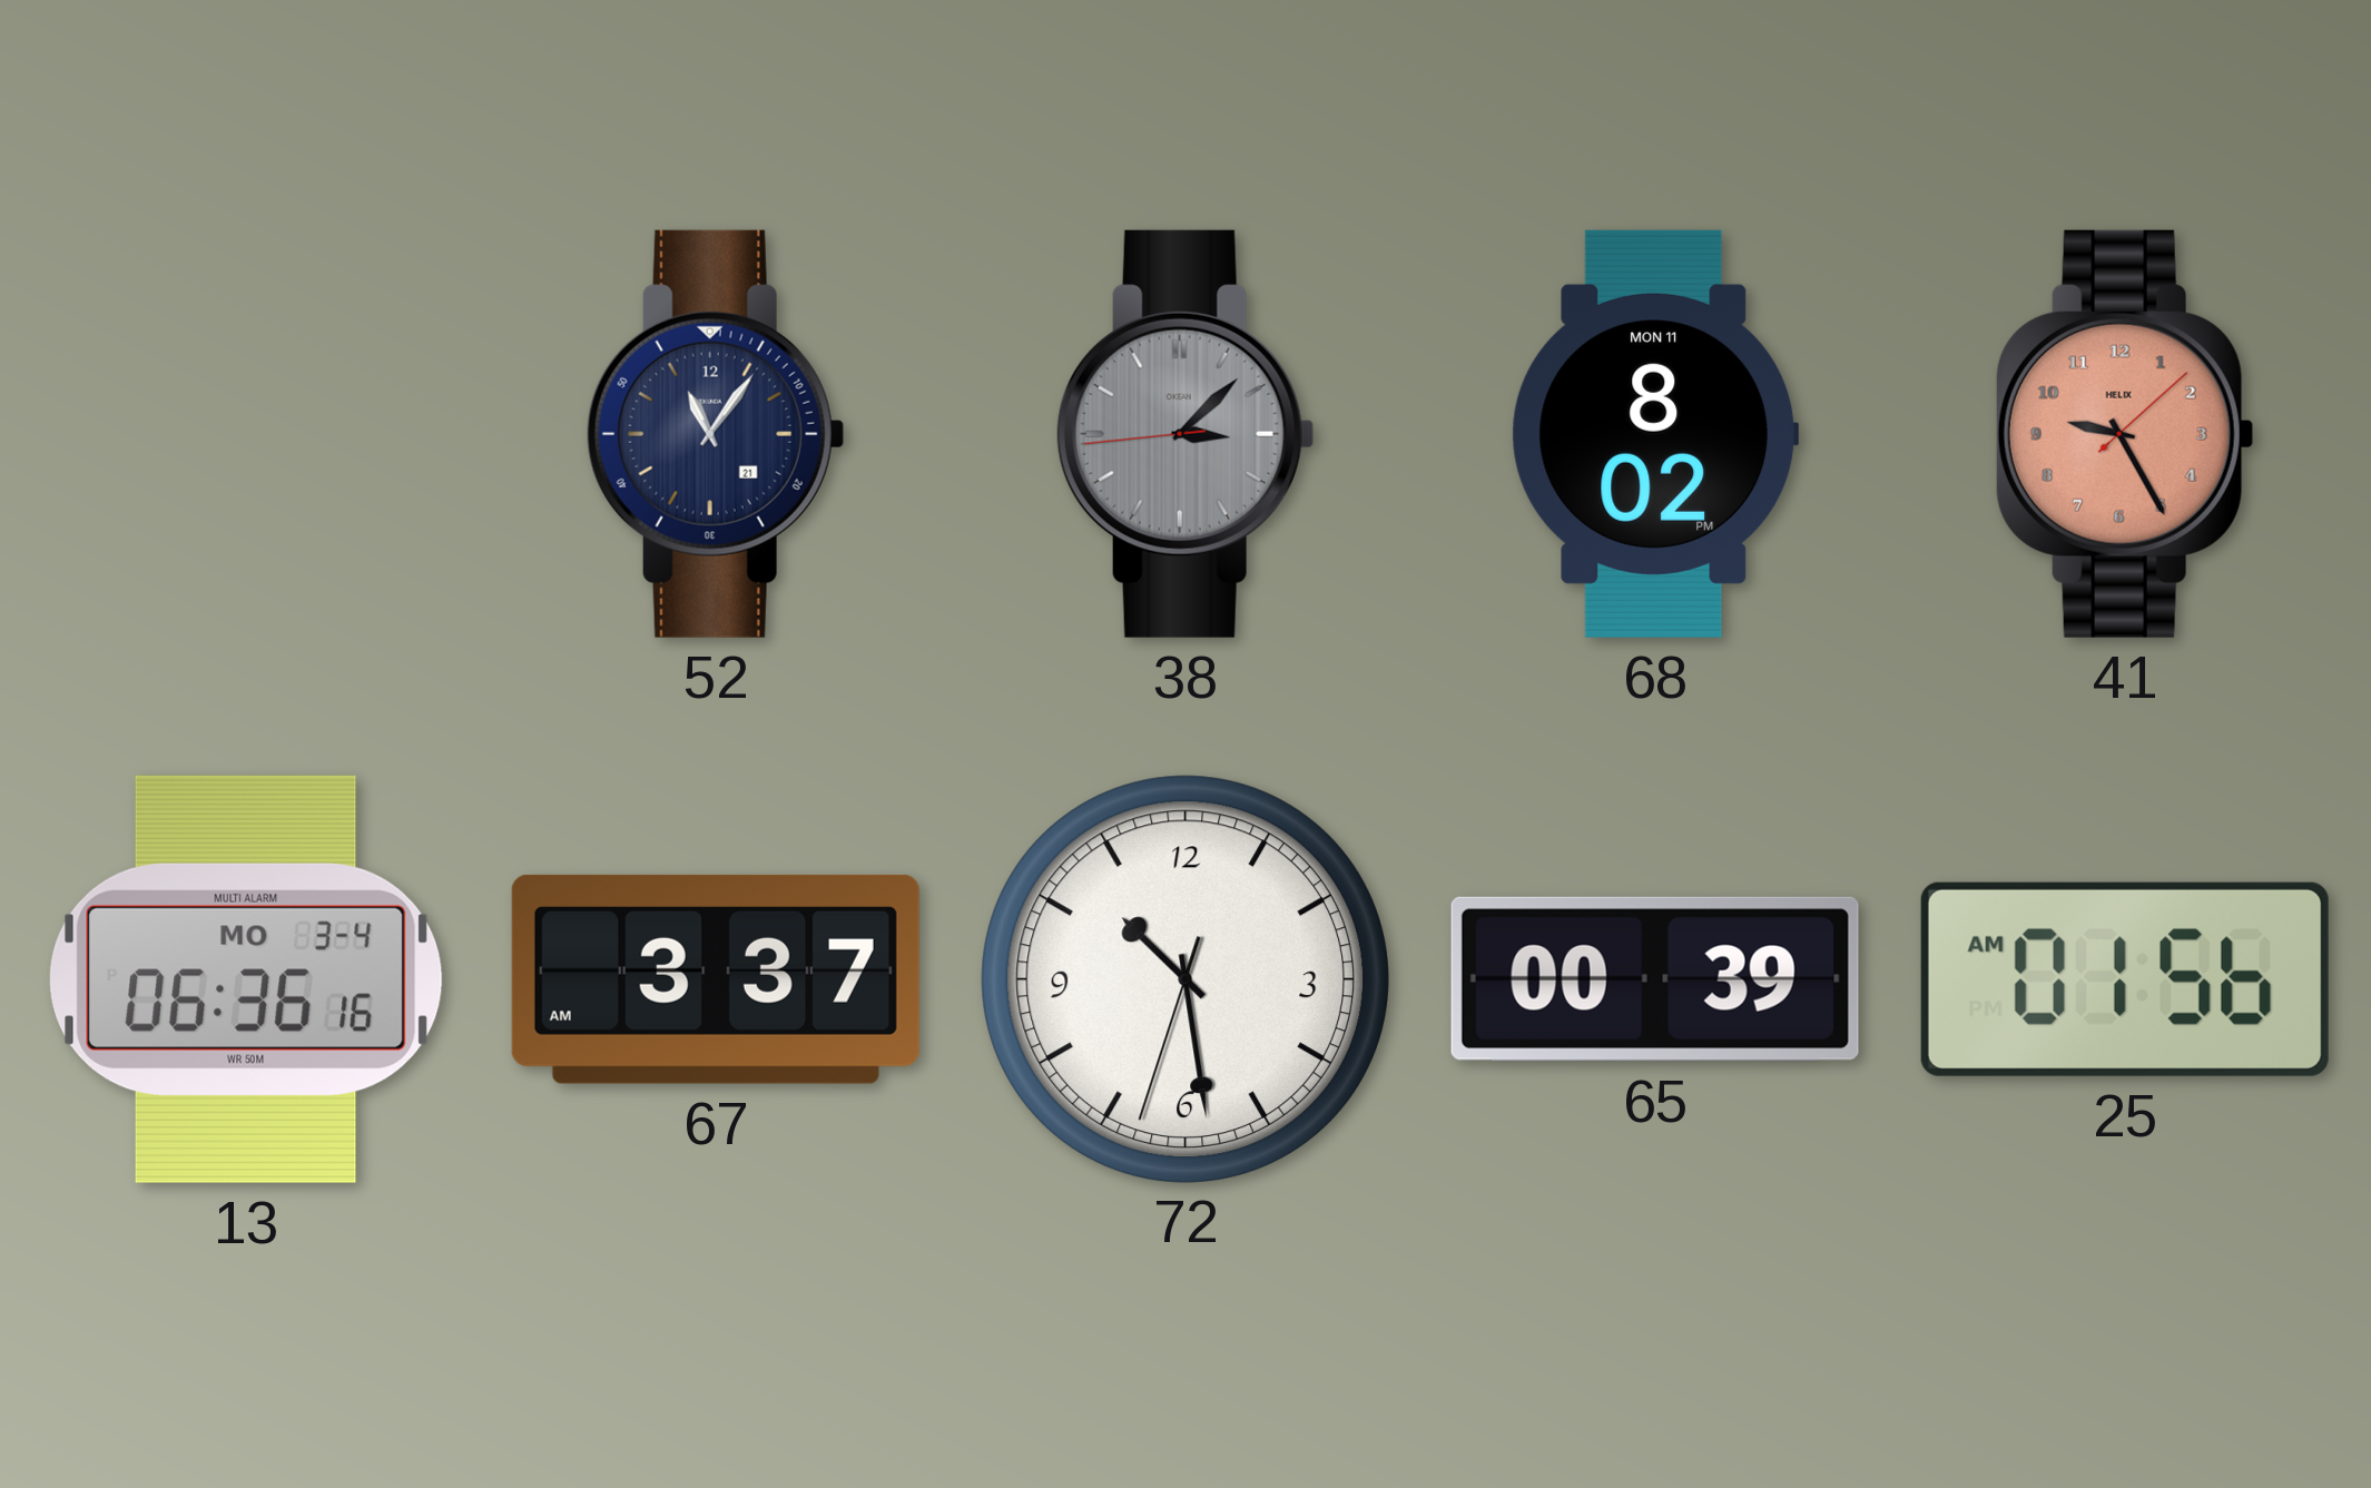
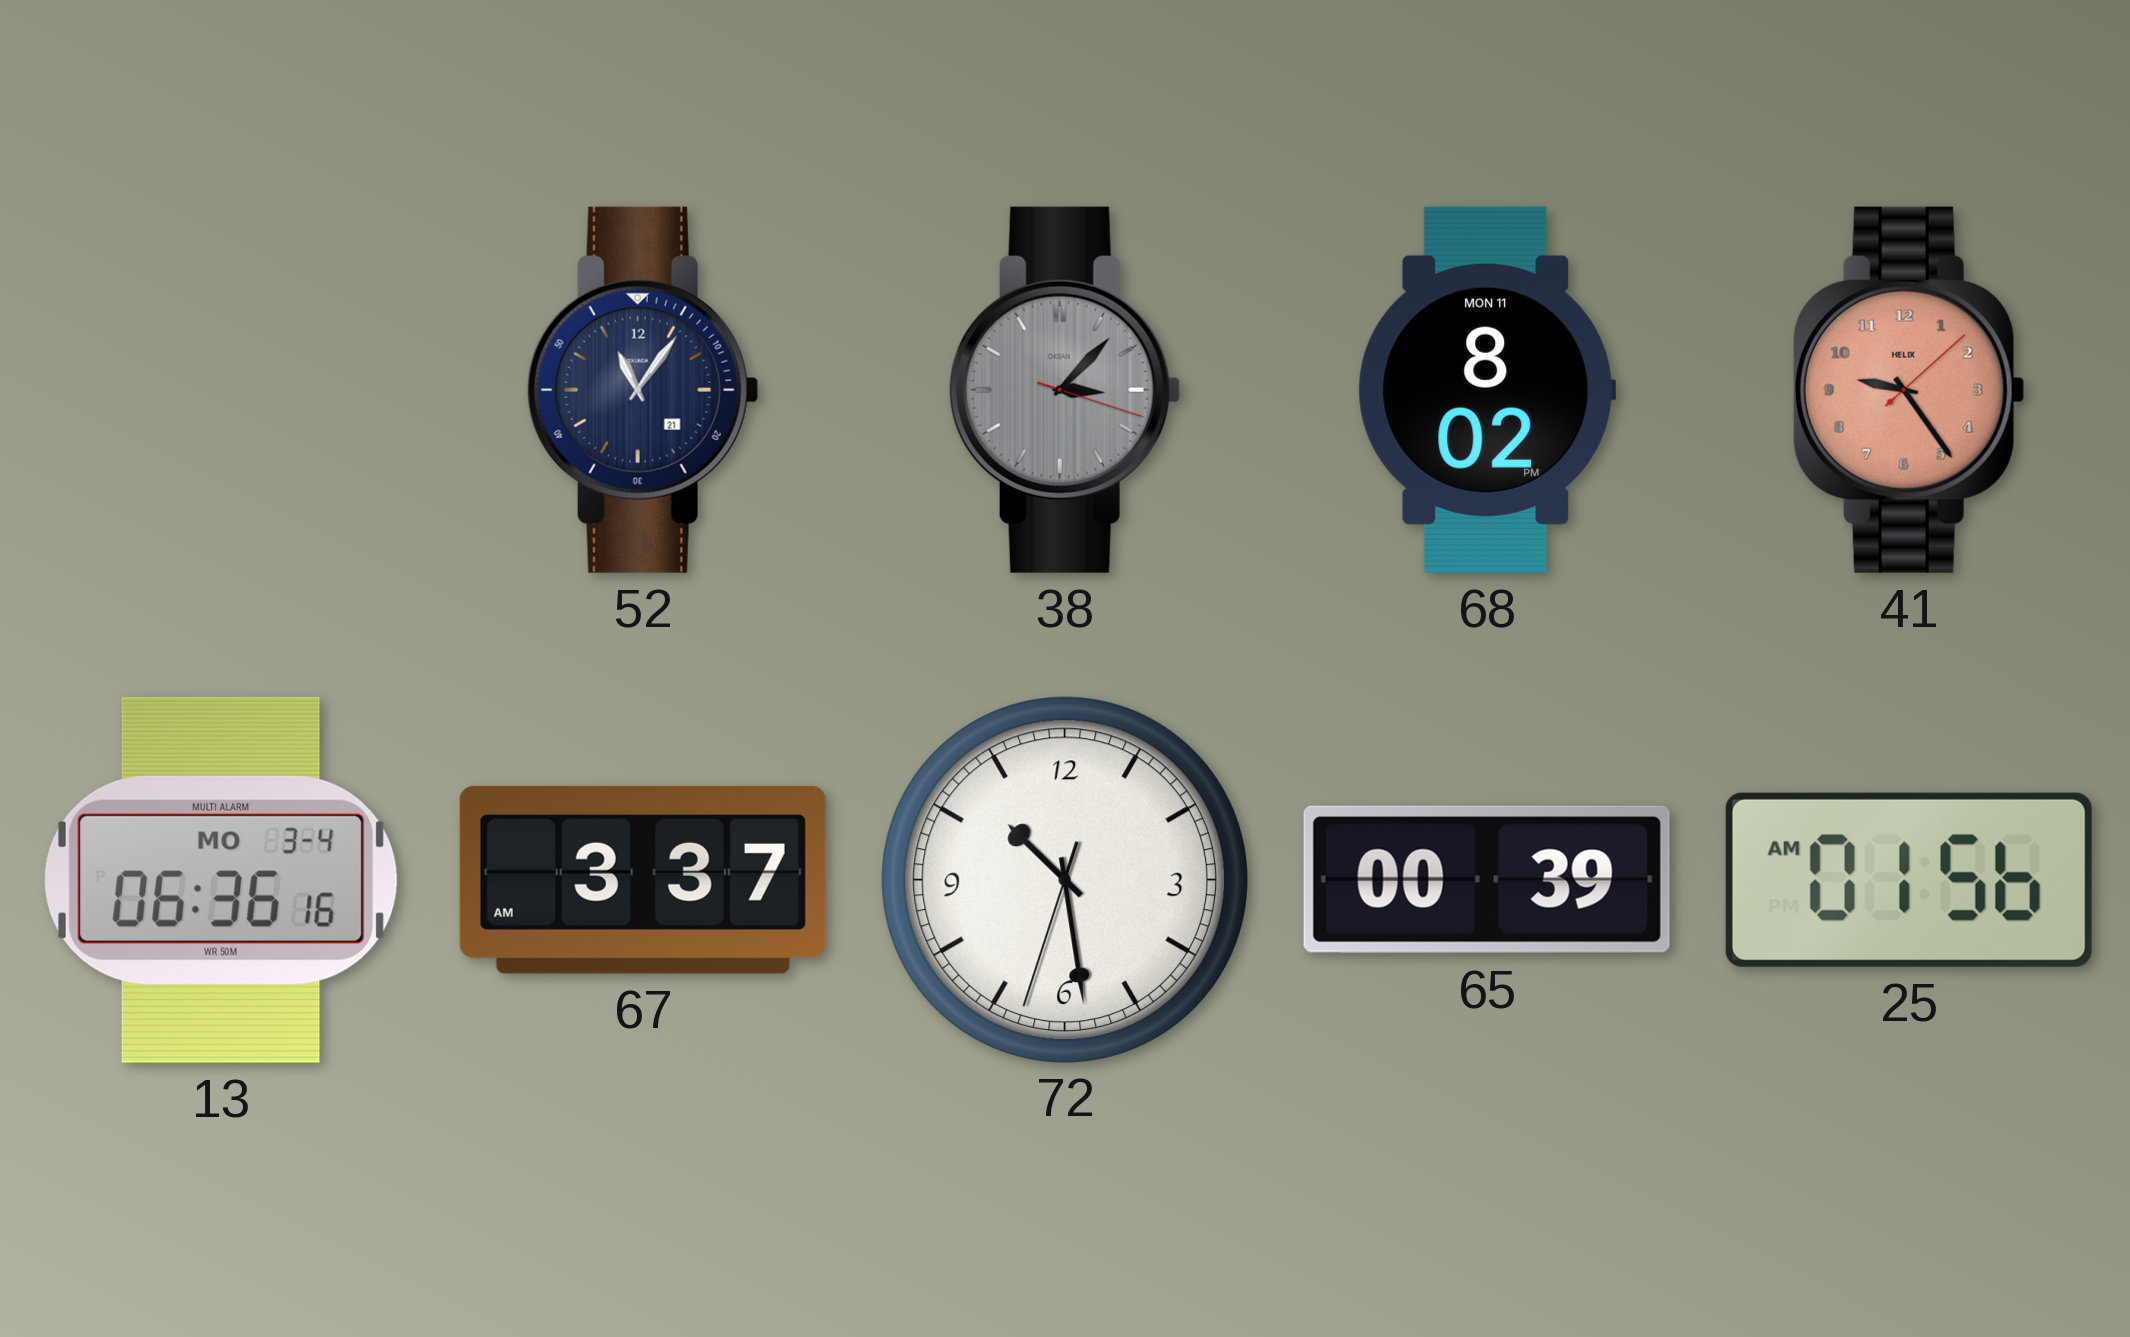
38: 3:07:44 -> 3:07:18 (1065, 390)
41: 9:25 -> 9:24 (1909, 390)
